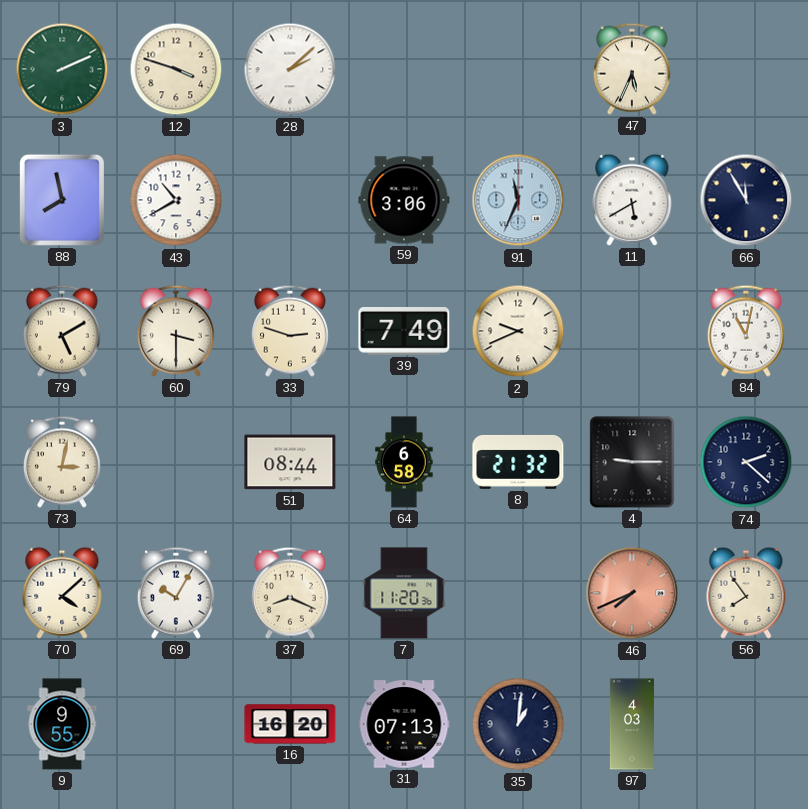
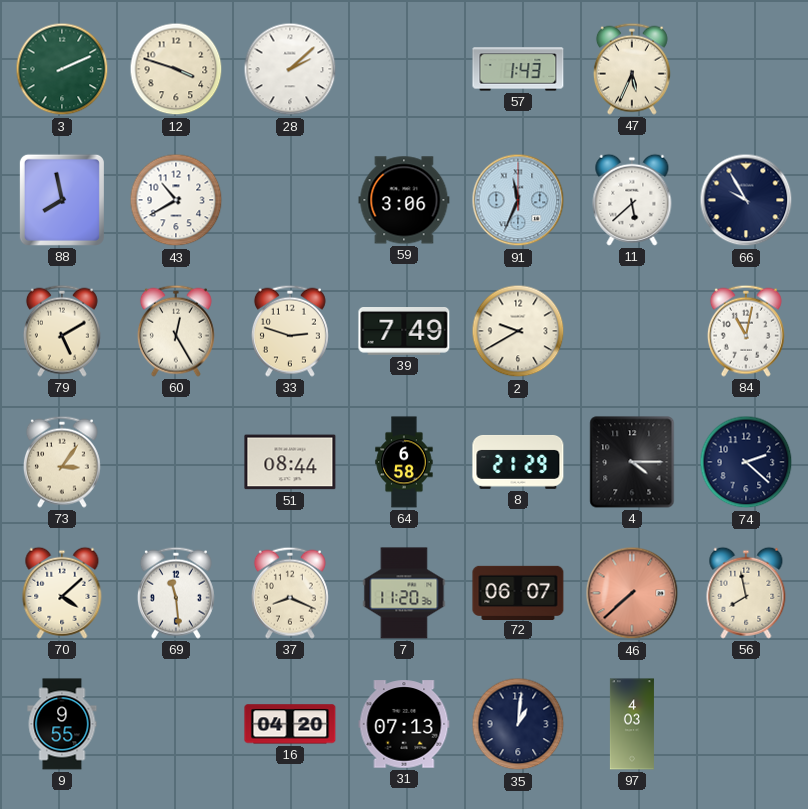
57: none -> 1:43 (518, 69)
11: 5:40 -> 5:38 (632, 200)
66: 11:55 -> 9:55 (746, 200)
60: 3:30 -> 12:25 (176, 331)
2: 9:41 -> 9:40 (518, 331)
73: 3:02 -> 3:06 (62, 462)
8: 21:32 -> 21:29 (518, 462)
4: 9:15 -> 4:15 (632, 462)
69: 10:05 -> 11:29 (176, 593)
72: none -> 06:07 (518, 592)
46: 7:41 -> 7:38 (632, 593)
56: 7:54 -> 7:58 (746, 593)
16: 16:20 -> 04:20 (290, 724)
